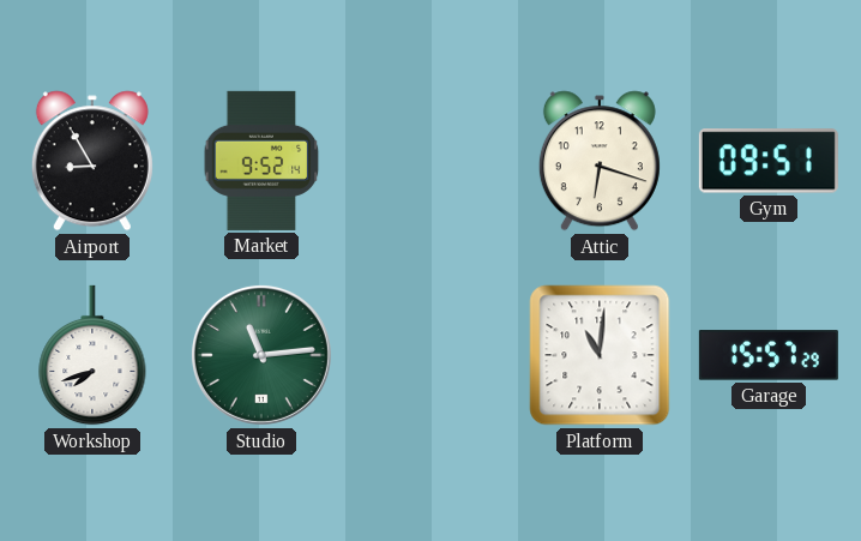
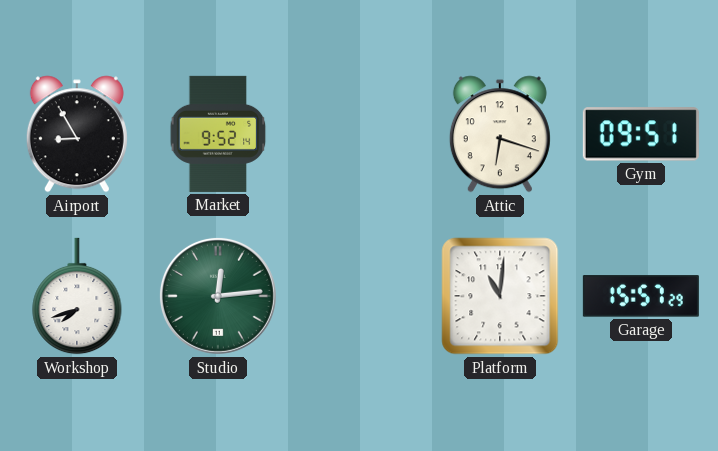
Studio: 11:14 -> 12:14 (218, 296)
